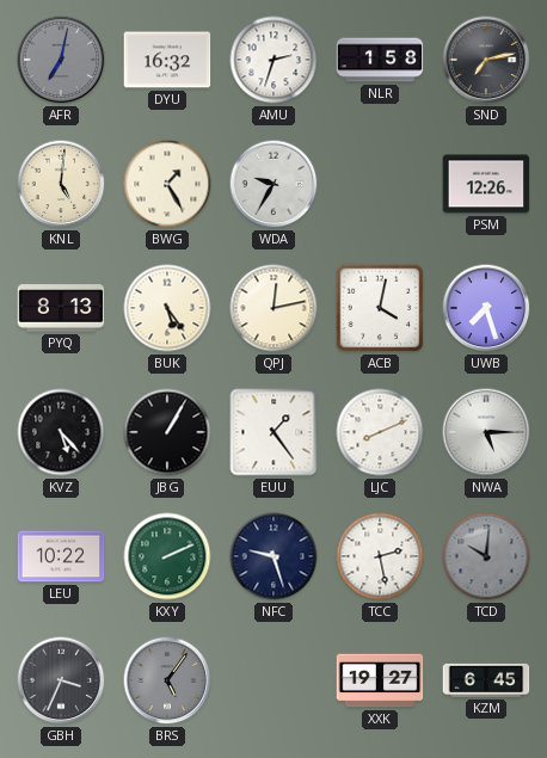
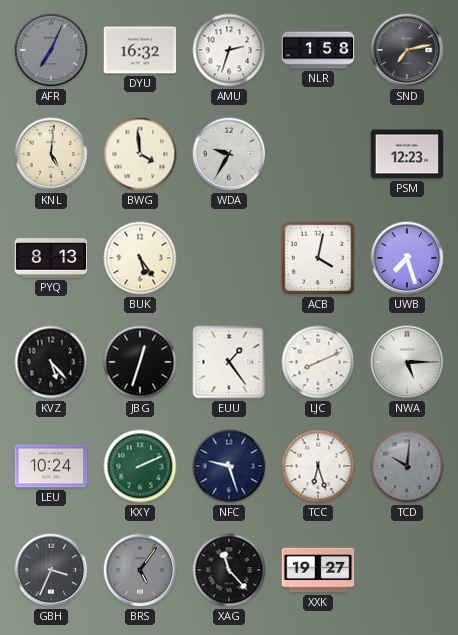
AFR: 7:02 -> 7:04 (51, 50)
BWG: 1:25 -> 3:59 (140, 154)
PSM: 12:26 -> 12:23 (407, 154)
QPJ: 12:13 -> none (273, 308)
JBG: 1:05 -> 12:33 (140, 362)
LEU: 10:22 -> 10:24 (51, 466)
TCC: 2:28 -> 6:27 (318, 466)
XAG: none -> 11:23 (229, 570)
KZM: 6:45 -> none (486, 680)
